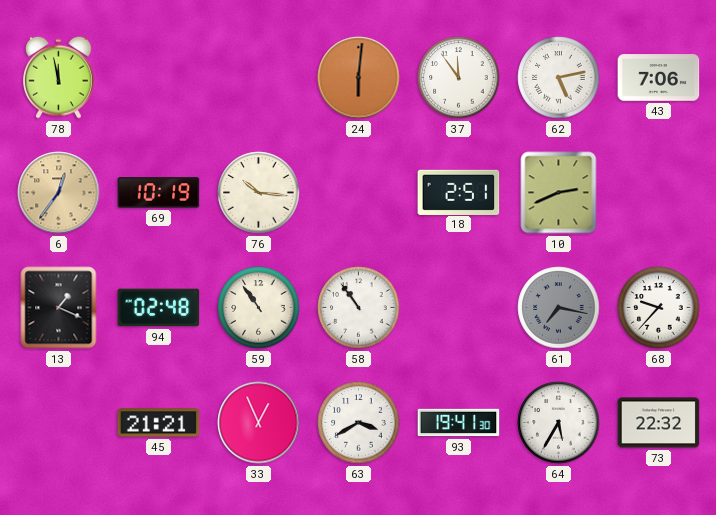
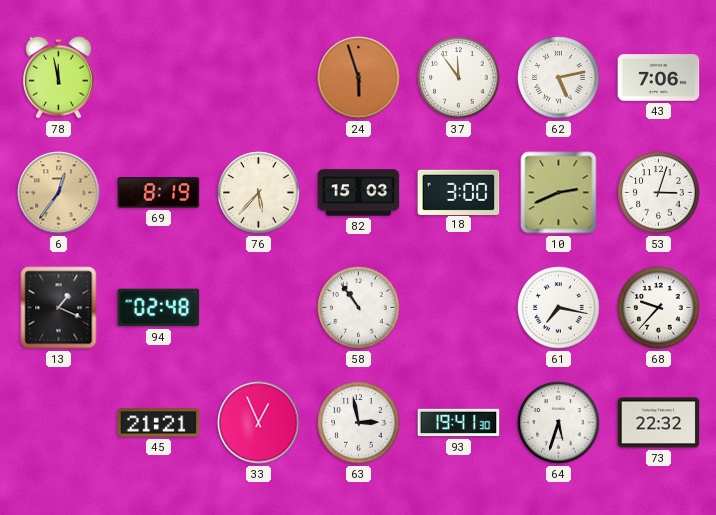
24: 6:01 -> 5:57 (359, 78)
69: 10:19 -> 8:19 (159, 193)
76: 10:16 -> 5:37 (259, 193)
82: none -> 15:03 (359, 193)
18: 2:51 -> 3:00 (459, 192)
53: none -> 3:03 (659, 193)
59: 10:54 -> none (259, 308)
61 dial: grey -> white (559, 308)
63: 3:40 -> 2:58 (359, 423)
64: 5:35 -> 5:33 (559, 423)
